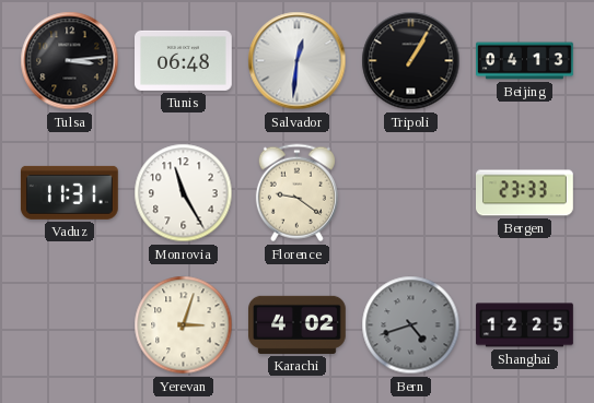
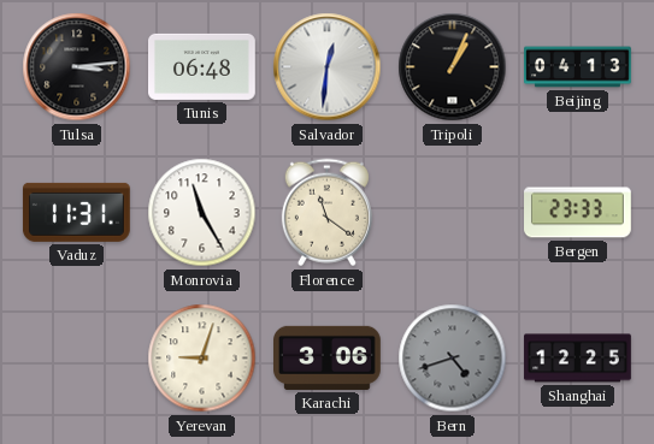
Tripoli: 1:05 -> 1:04 (453, 67)
Florence: 9:21 -> 11:21 (326, 213)
Yerevan: 3:03 -> 9:03 (202, 359)
Karachi: 4:02 -> 3:06 (328, 357)
